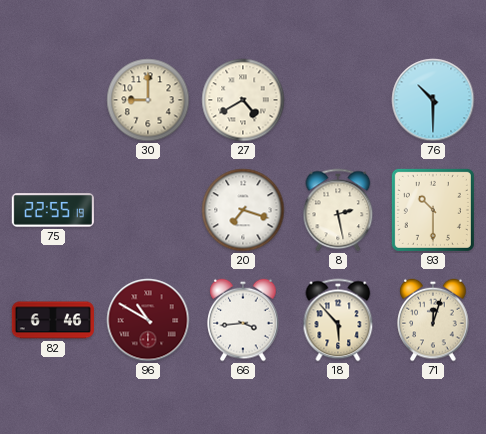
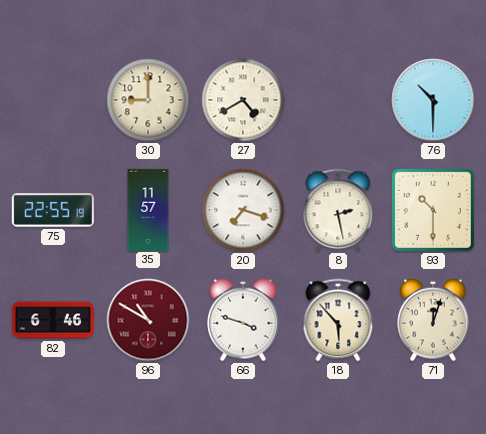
35: none -> 11:57 (148, 209)
66: 3:44 -> 3:48 (243, 320)
